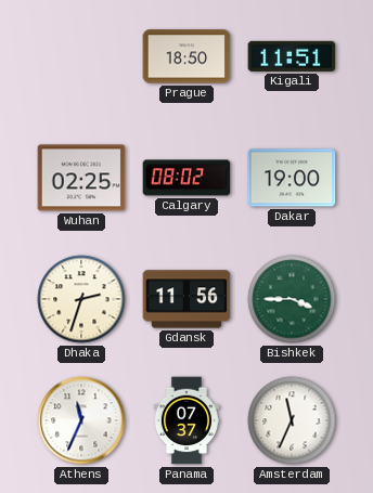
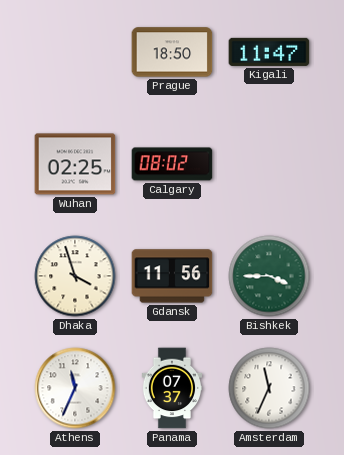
Kigali: 11:51 -> 11:47 (269, 52)
Dakar: 19:00 -> none (292, 178)
Dhaka: 2:33 -> 3:57 (75, 276)
